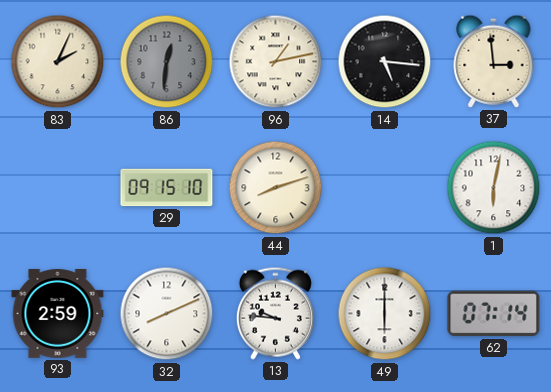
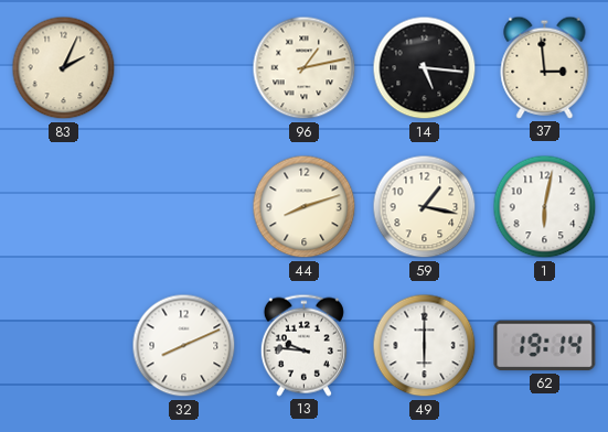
86: 12:31 -> none (167, 62)
29: 09:15 -> none (167, 188)
59: none -> 1:17 (425, 207)
93: 2:59 -> none (58, 314)
62: 07:14 -> 19:14 (545, 346)
